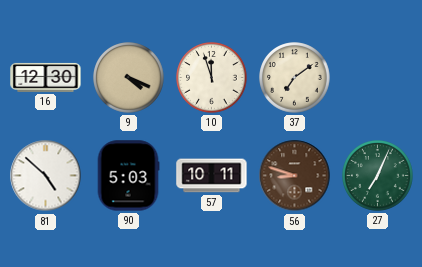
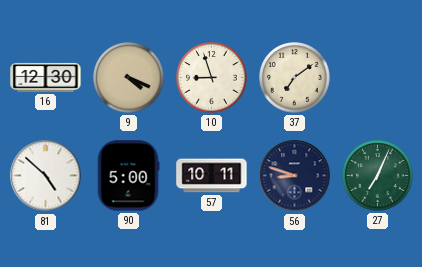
10: 11:57 -> 8:57 (212, 78)
90: 5:03 -> 5:00 (128, 176)
56 dial: brown -> navy (295, 176)
